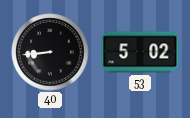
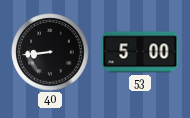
53: 5:02 -> 5:00 (140, 52)
